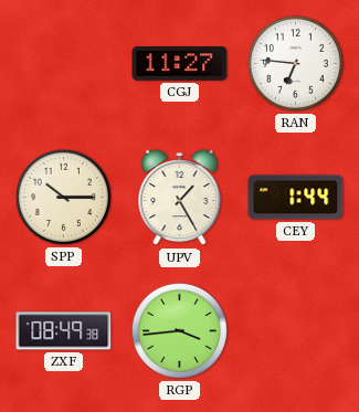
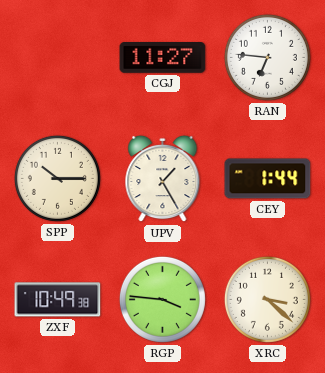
ZXF: 08:49 -> 10:49 (58, 300)
RGP: 3:44 -> 3:46 (162, 299)
XRC: none -> 3:22 (267, 299)
